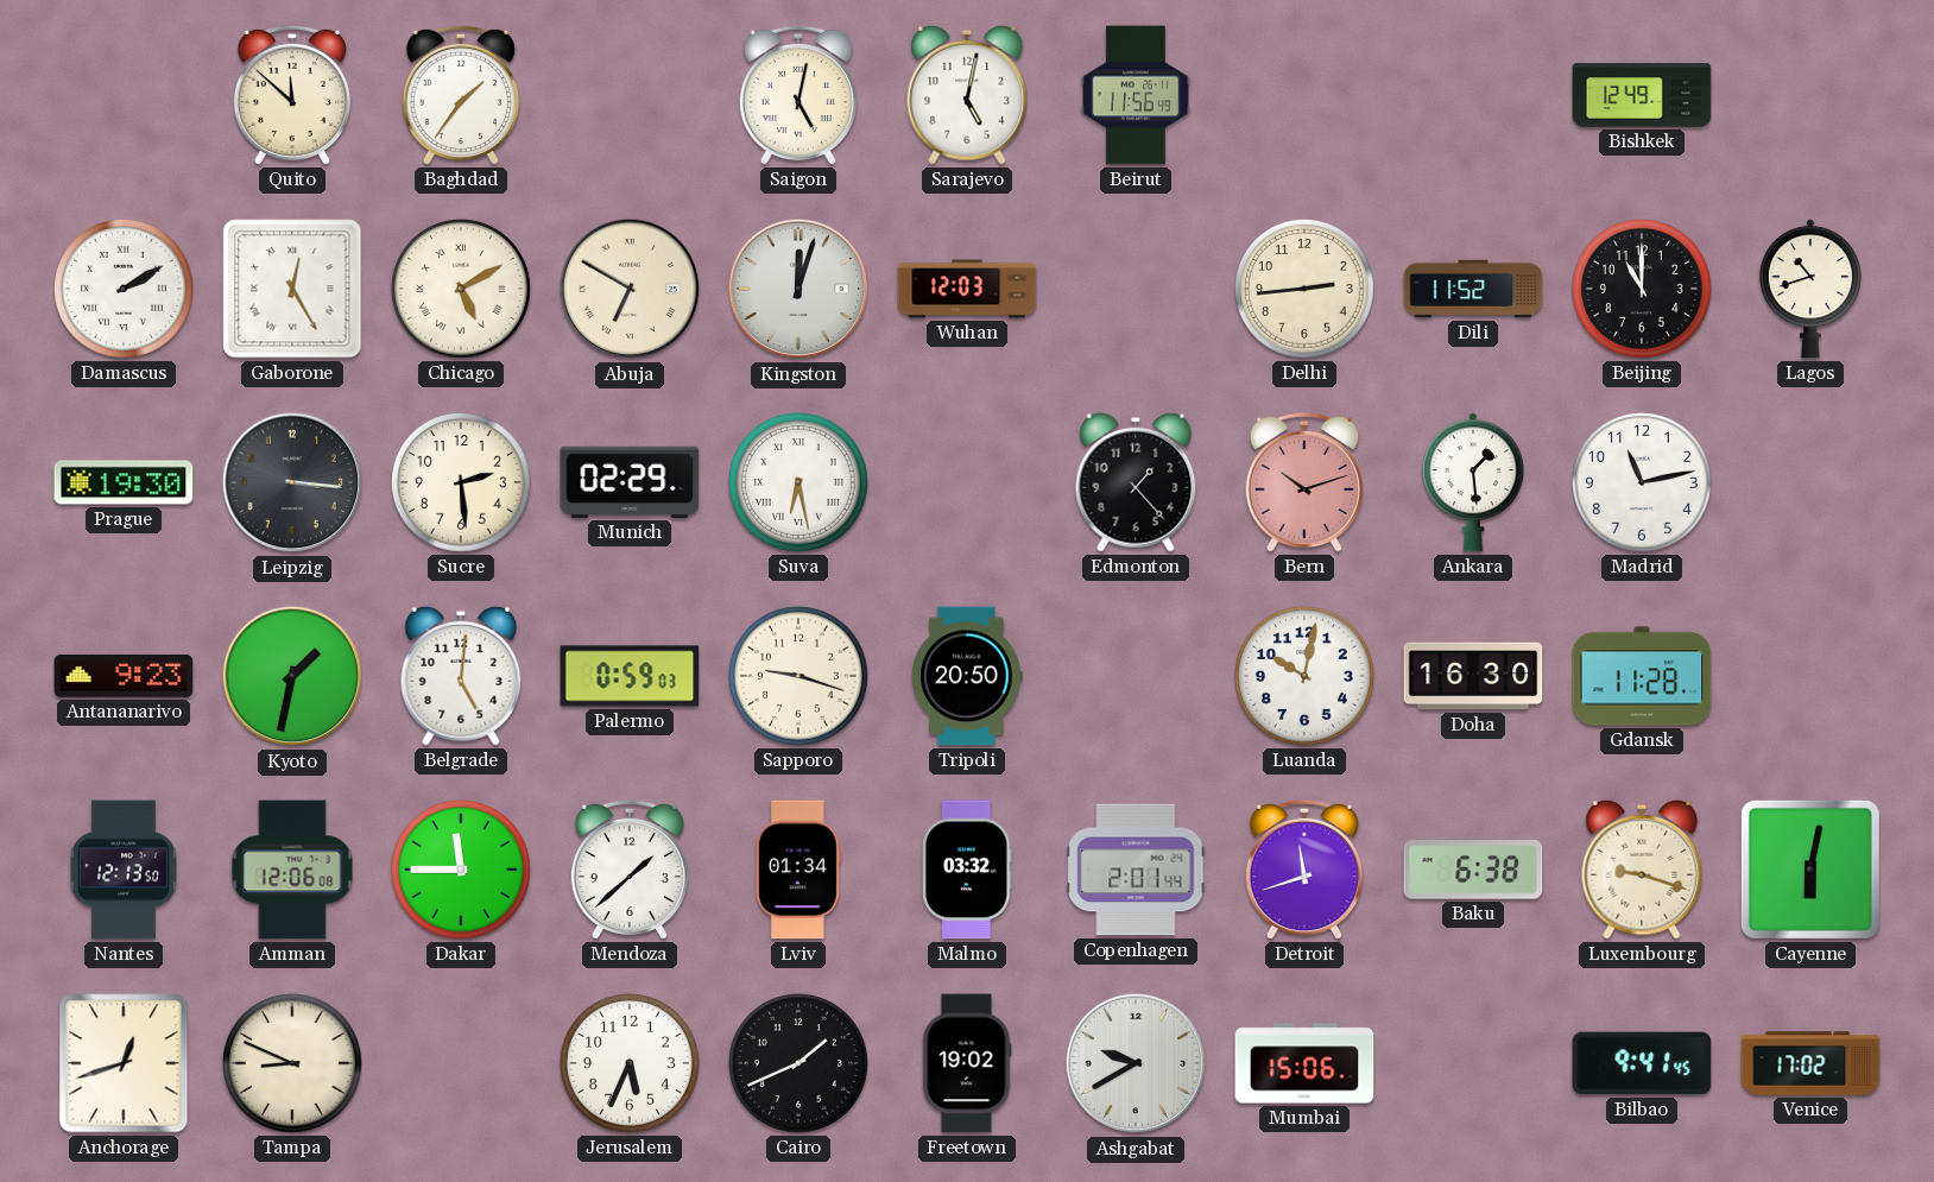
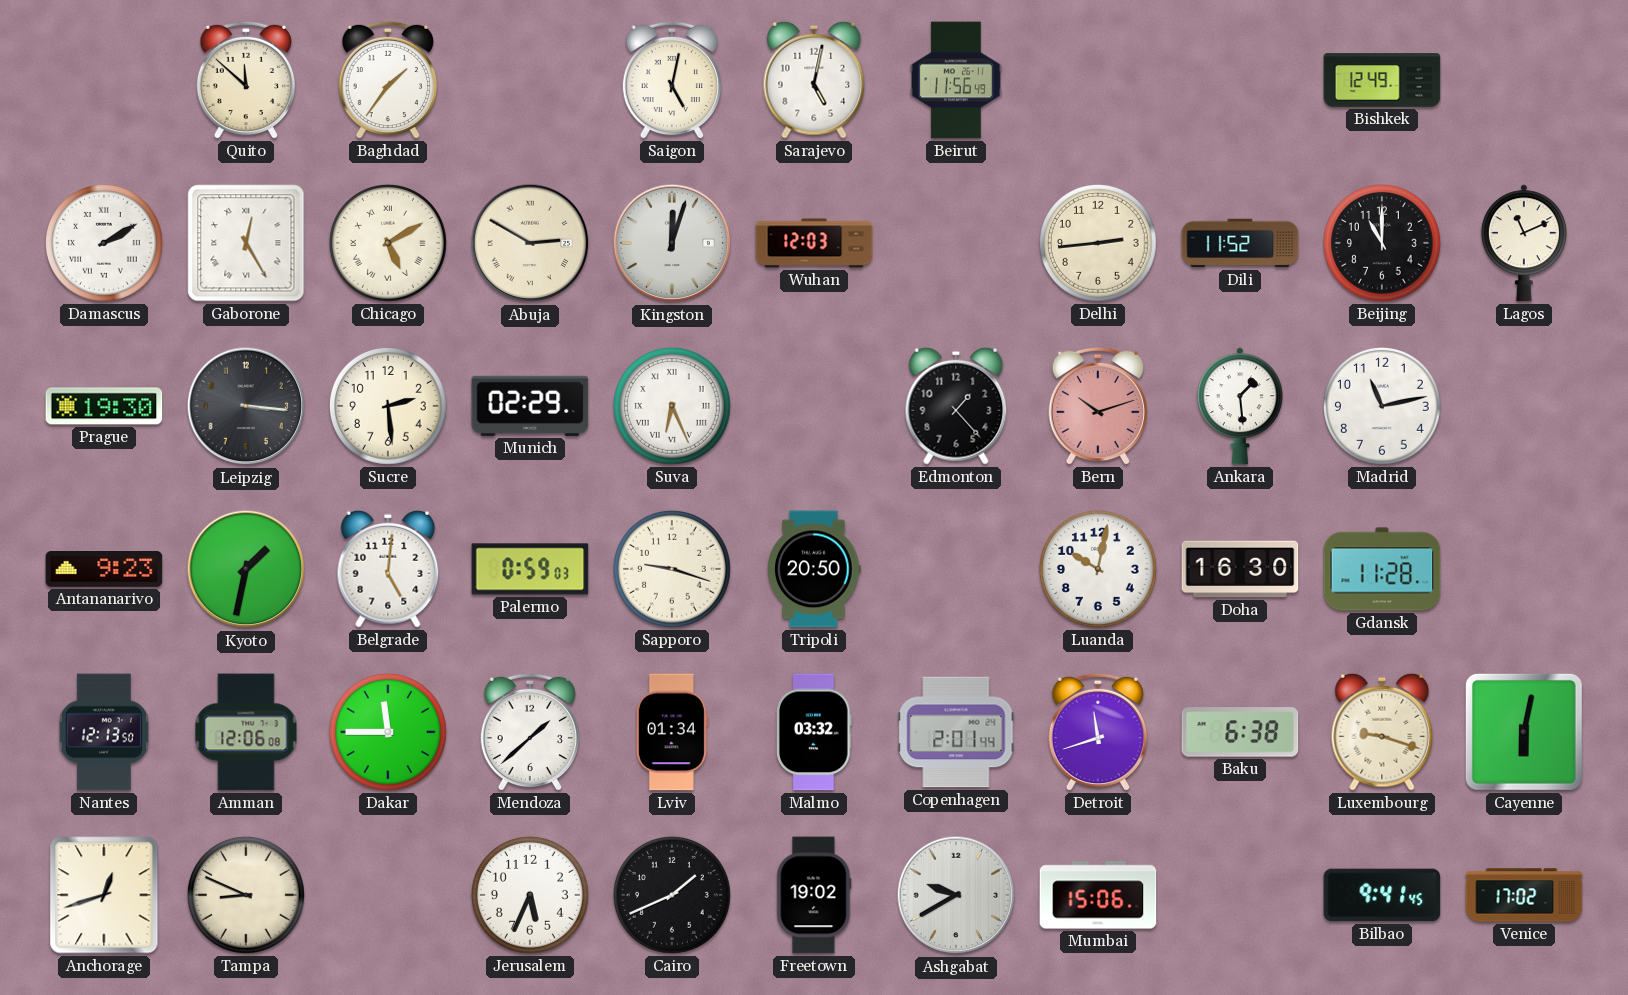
Abuja: 6:50 -> 2:50 (530, 243)
Lagos: 10:42 -> 11:11 (1524, 243)
Suva: 6:28 -> 6:26 (672, 406)
